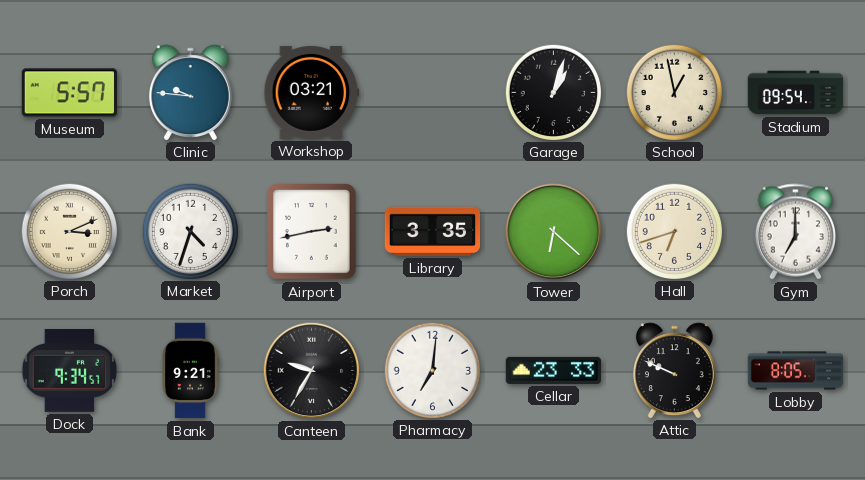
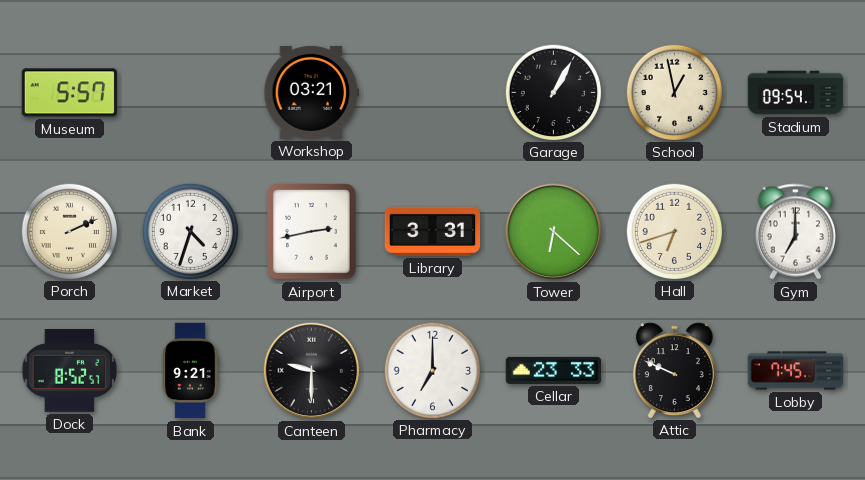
Clinic: 9:46 -> none (190, 92)
Garage: 1:03 -> 1:05 (553, 92)
Porch: 3:11 -> 2:11 (69, 231)
Library: 3:35 -> 3:31 (433, 231)
Dock: 9:34 -> 8:52 (70, 371)
Canteen: 9:35 -> 9:30 (312, 371)
Pharmacy: 7:01 -> 7:00 (432, 370)
Lobby: 8:05 -> 7:45 (796, 371)
